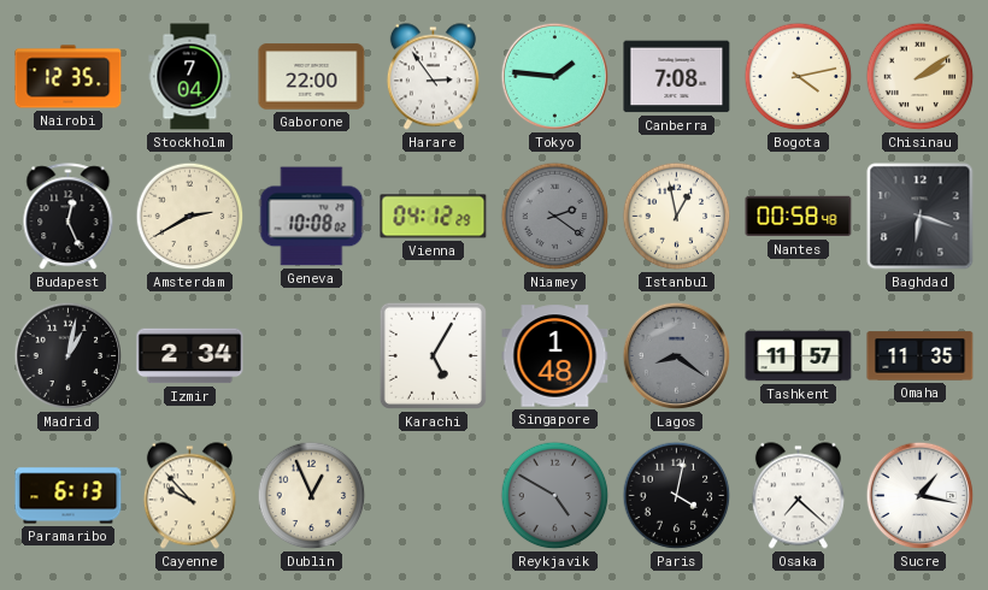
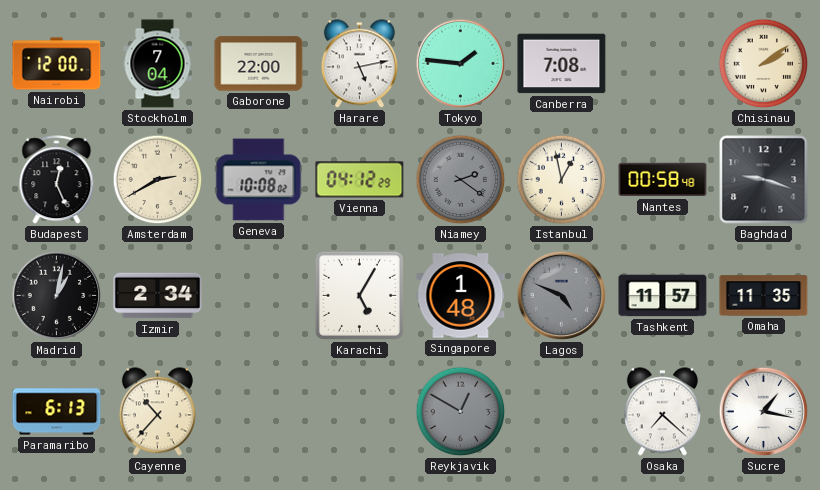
Nairobi: 12:35 -> 12:00 (57, 64)
Harare: 2:54 -> 5:13 (359, 64)
Bogota: 4:13 -> none (799, 77)
Baghdad: 6:18 -> 9:18 (764, 180)
Lagos: 8:21 -> 4:49 (562, 296)
Cayenne: 9:53 -> 10:37 (157, 412)
Dublin: 12:56 -> none (312, 496)
Reykjavik: 4:50 -> 12:50 (461, 412)
Paris: 4:02 -> none (677, 496)
